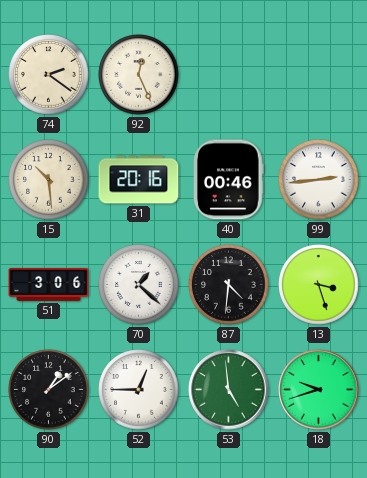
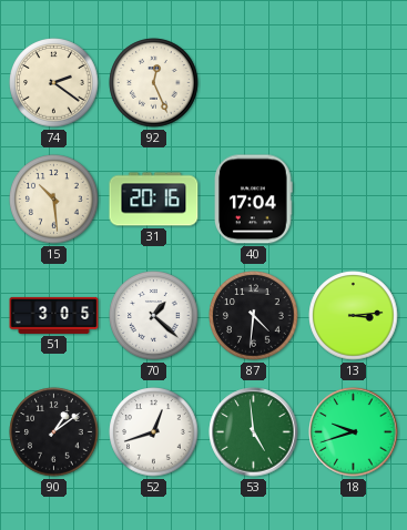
40: 00:46 -> 17:04 (254, 200)
99: 2:44 -> none (319, 180)
51: 3:06 -> 3:05 (54, 315)
13: 3:27 -> 3:14 (354, 316)
52: 12:45 -> 12:42 (154, 432)
